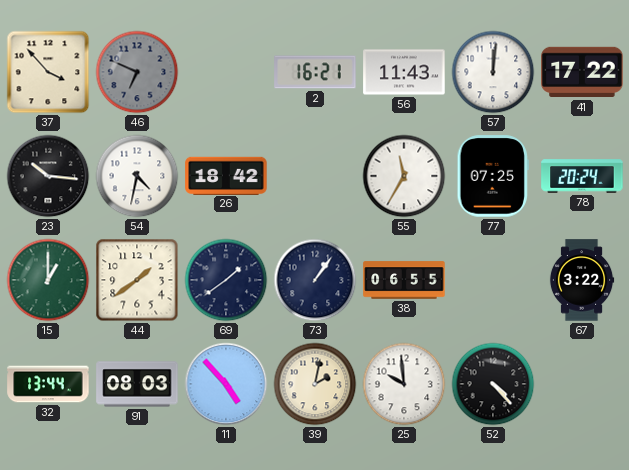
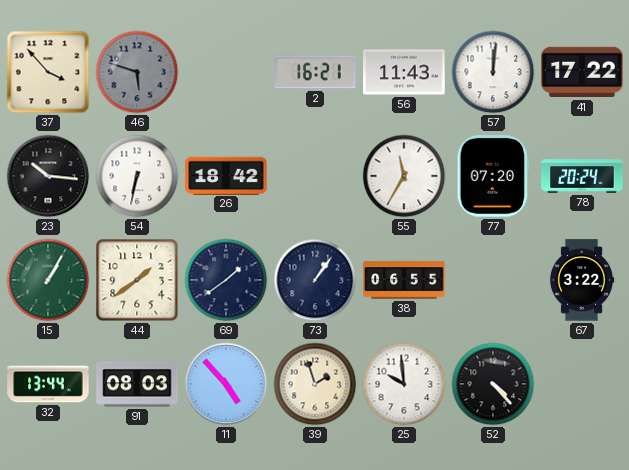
46: 6:49 -> 5:48 (137, 72)
54: 4:32 -> 6:32 (137, 176)
77: 07:25 -> 07:20 (493, 176)
15: 1:00 -> 1:05 (48, 280)
39: 2:02 -> 1:57 (315, 384)
